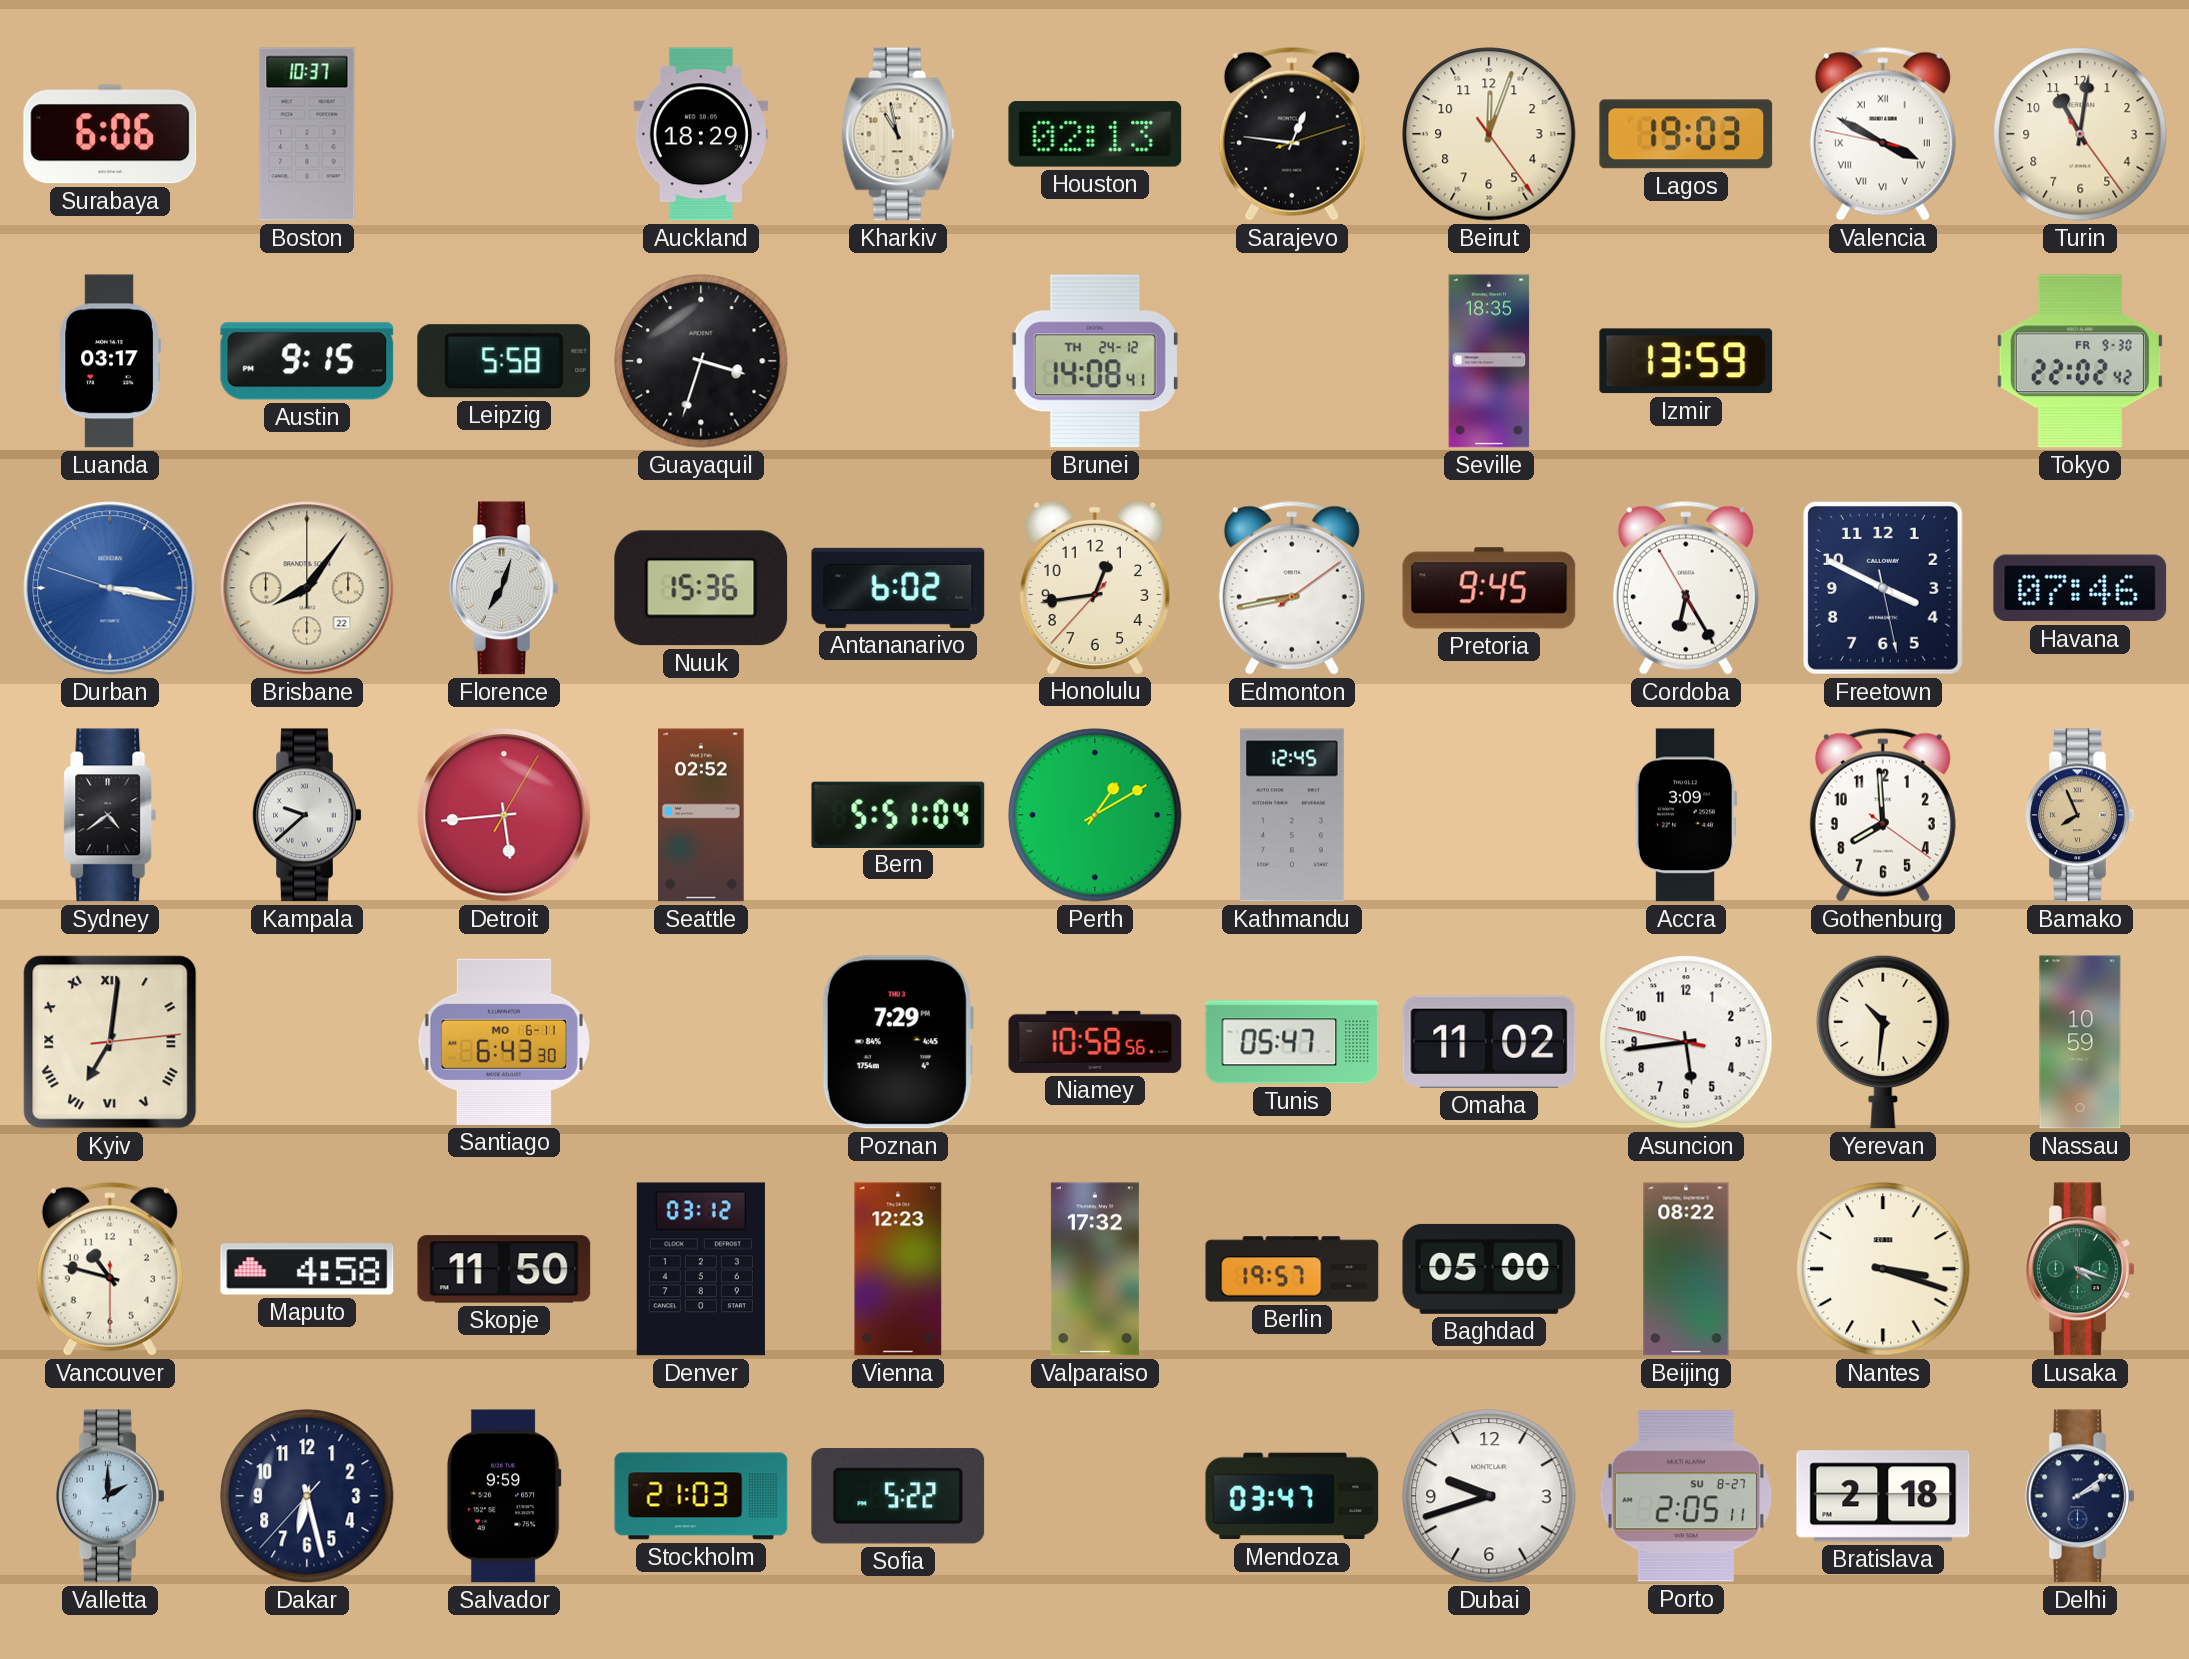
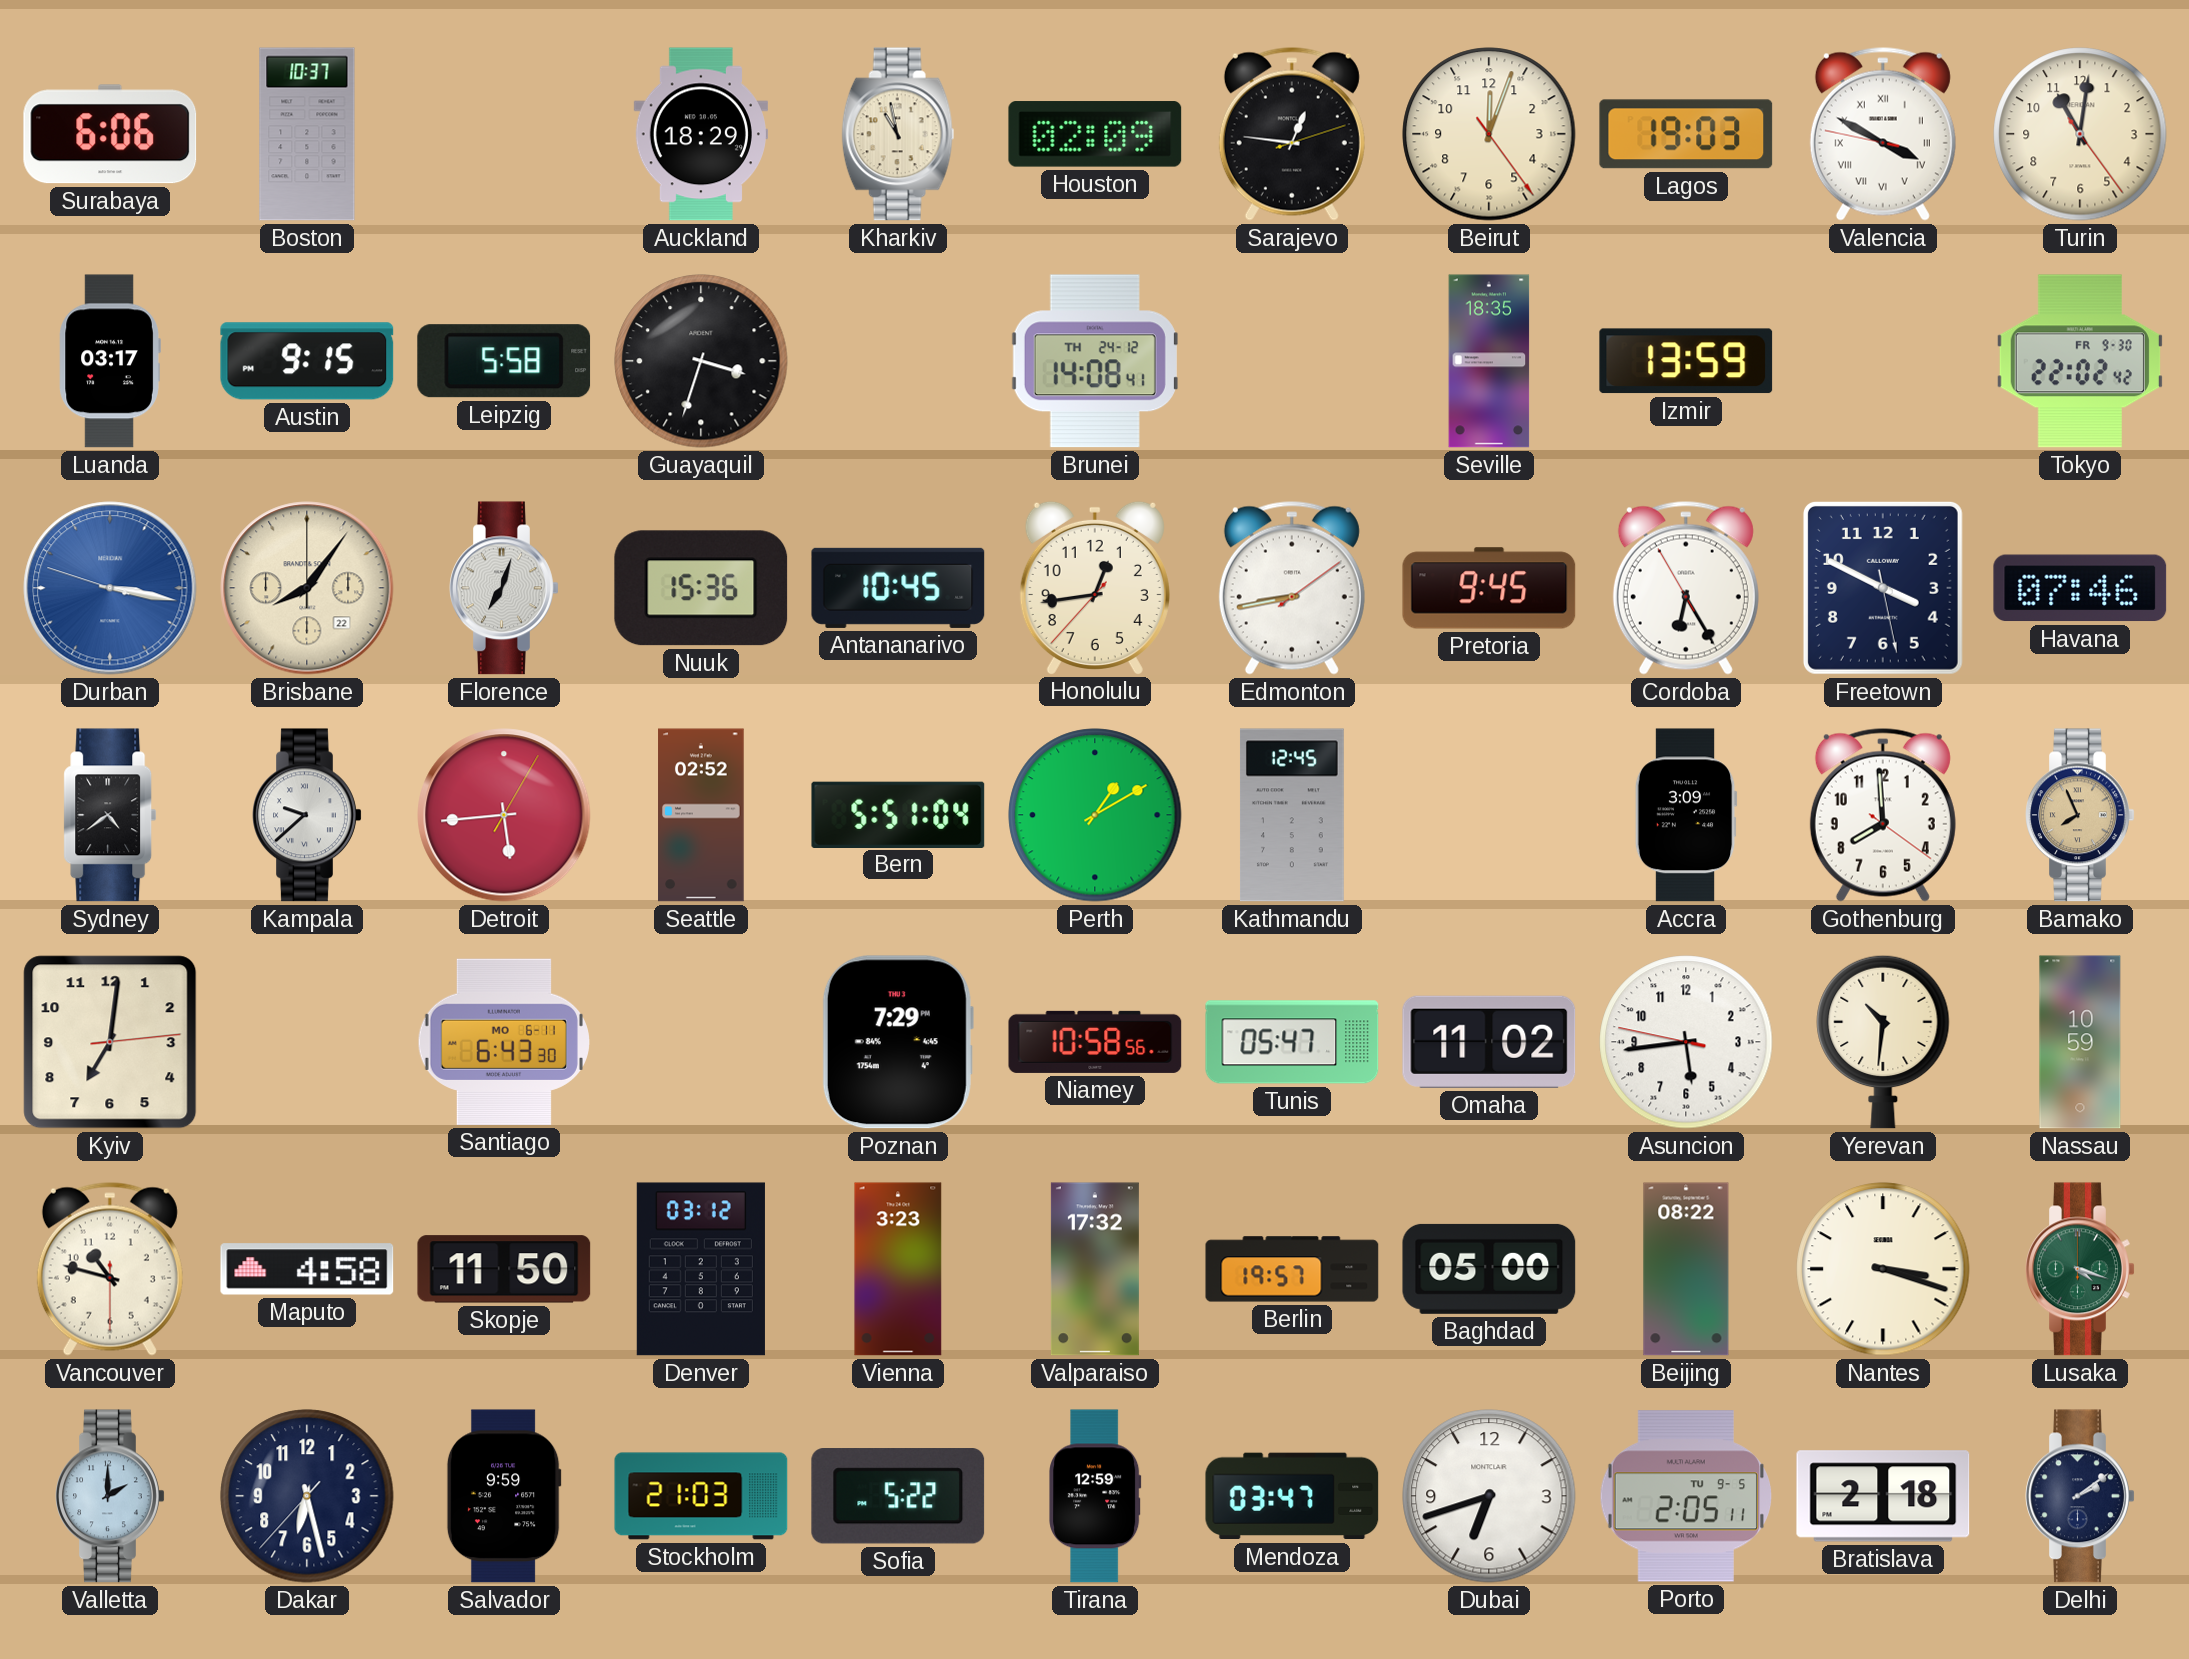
Houston: 02:13 -> 02:09 (1095, 134)
Antananarivo: 6:02 -> 10:45 (898, 588)
Kyiv numerals: Roman -> Arabic (110, 1042)
Vienna: 12:23 -> 3:23 (898, 1269)
Tirana: none -> 12:59 (1095, 1496)
Dubai: 9:42 -> 6:42 (1489, 1496)
Porto date: SU 8-27 -> TU 9-5 (1686, 1496)
